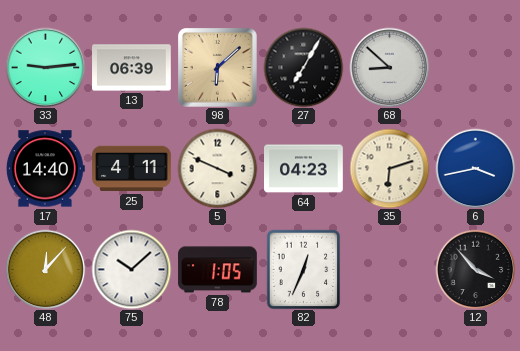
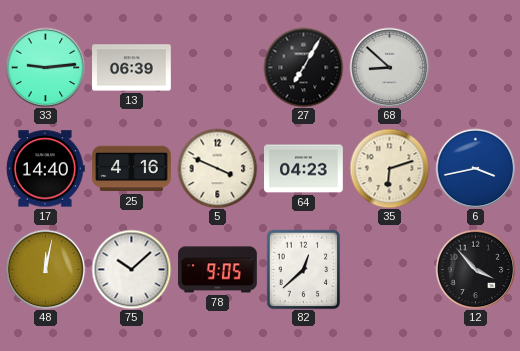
98: 6:08 -> none (218, 68)
25: 4:11 -> 4:16 (132, 169)
48: 12:07 -> 12:02 (45, 269)
78: 1:05 -> 9:05 (218, 270)
82: 12:34 -> 12:38 (304, 269)
